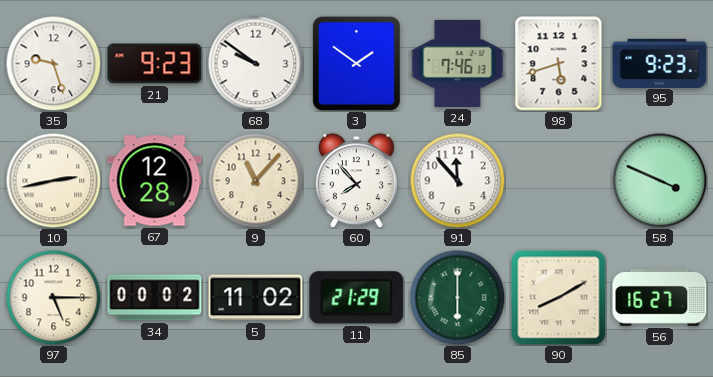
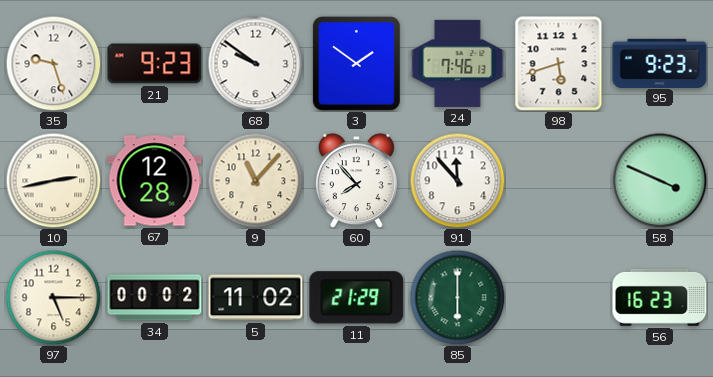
90: 8:10 -> none (559, 298)
56: 16:27 -> 16:23 (660, 297)
